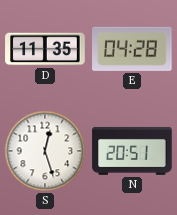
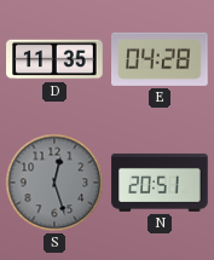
S dial: white -> grey (54, 183)
